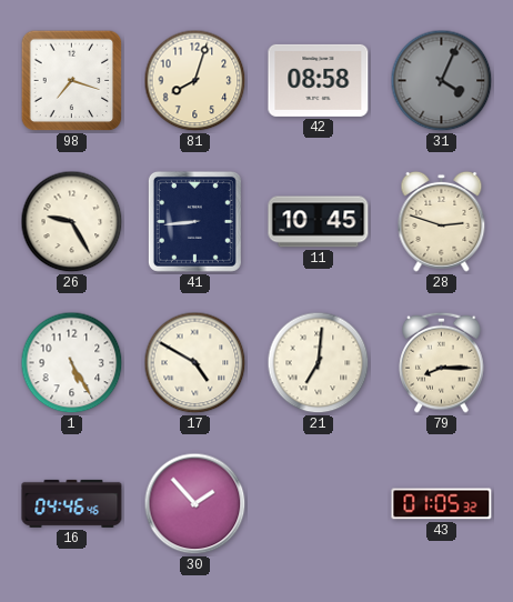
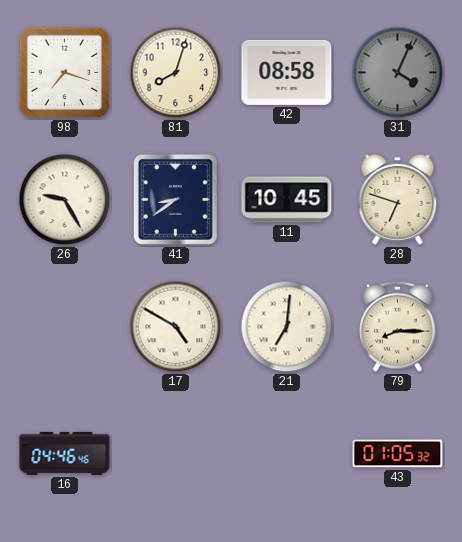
41: 8:44 -> 8:39 (175, 199)
28: 2:48 -> 6:48 (398, 199)
1: 5:25 -> none (72, 363)
30: 1:53 -> none (195, 504)
